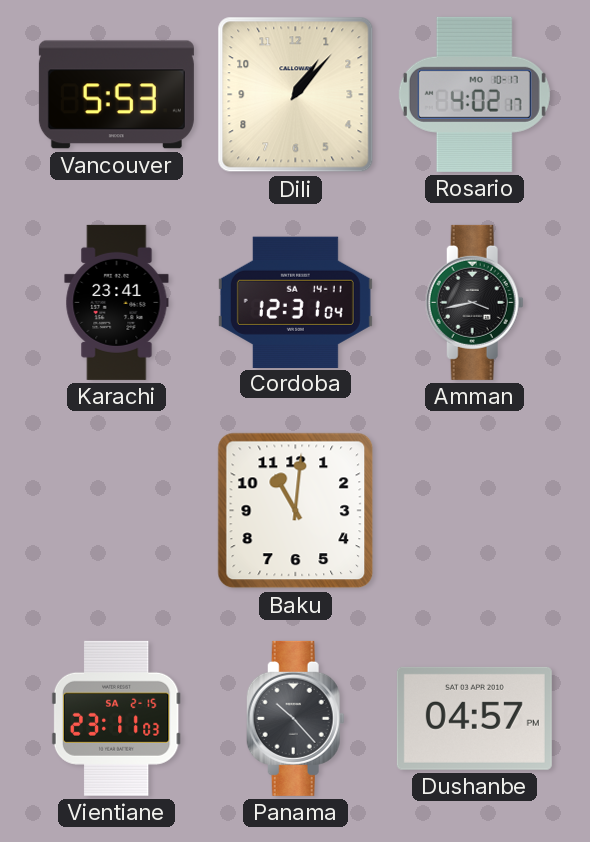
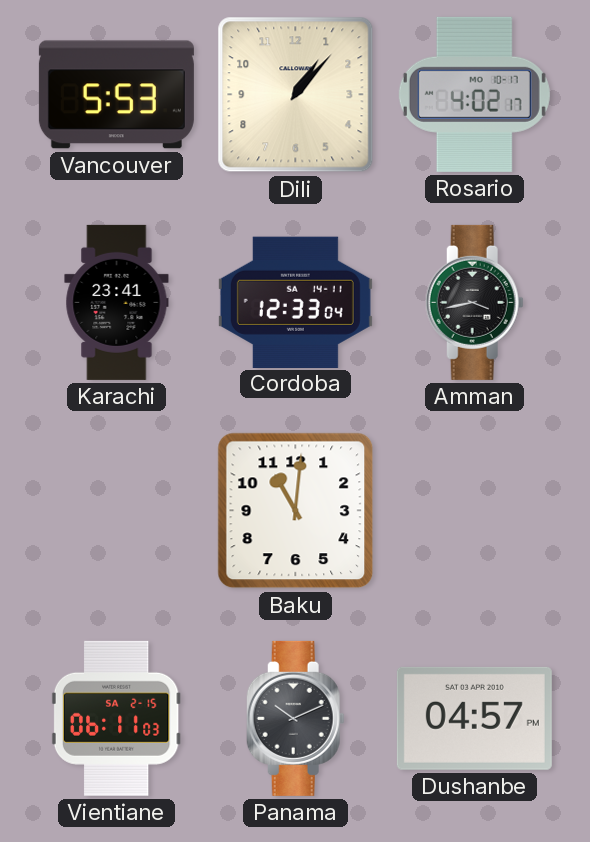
Cordoba: 12:31 -> 12:33 (295, 302)
Vientiane: 23:11 -> 06:11 (116, 718)
Panama: 10:23 -> 10:11 (295, 718)
